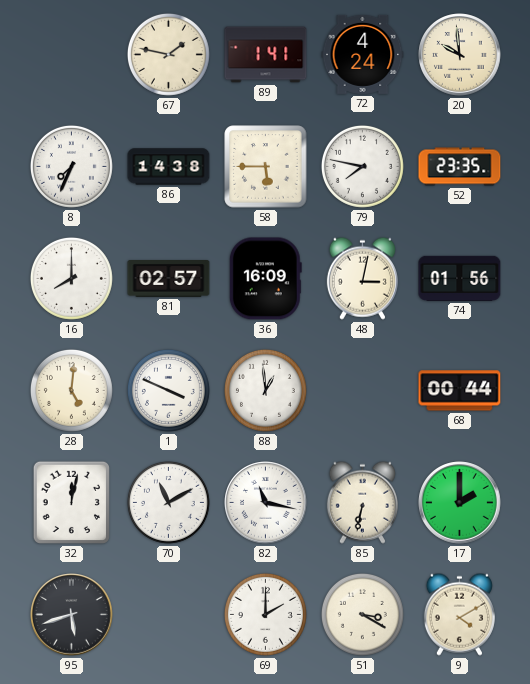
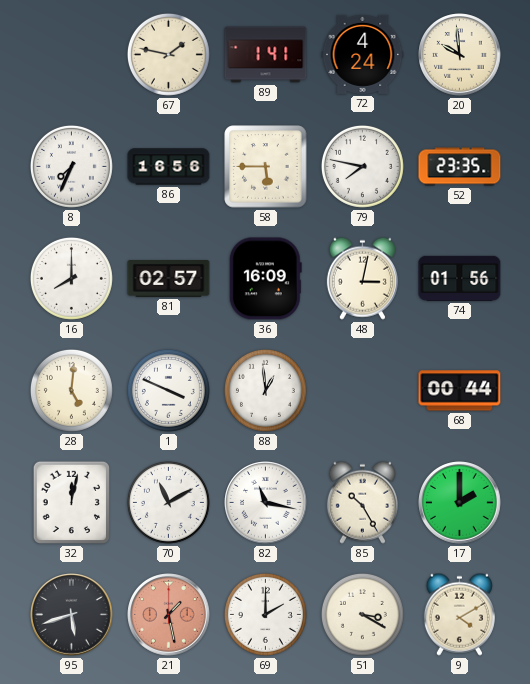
86: 14:38 -> 16:56 (169, 167)
85: 6:32 -> 10:25 (362, 502)
21: none -> 1:28 (169, 615)
